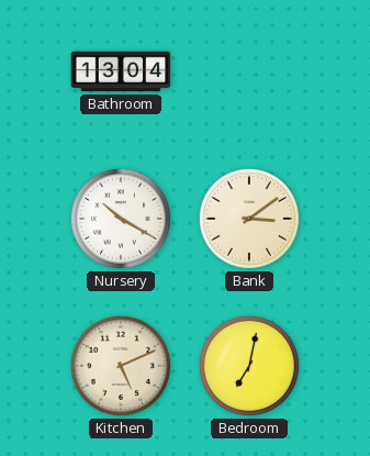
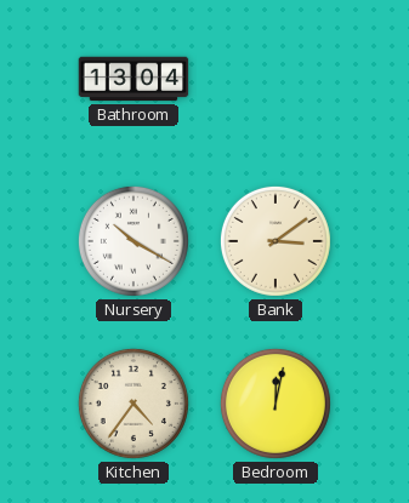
Kitchen: 5:11 -> 4:36 (134, 404)
Bedroom: 7:02 -> 12:02 (275, 404)
